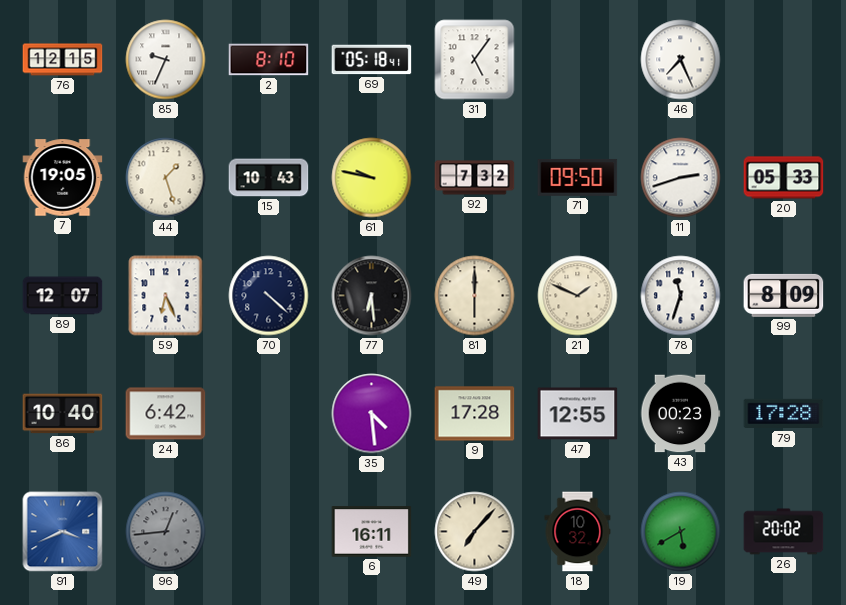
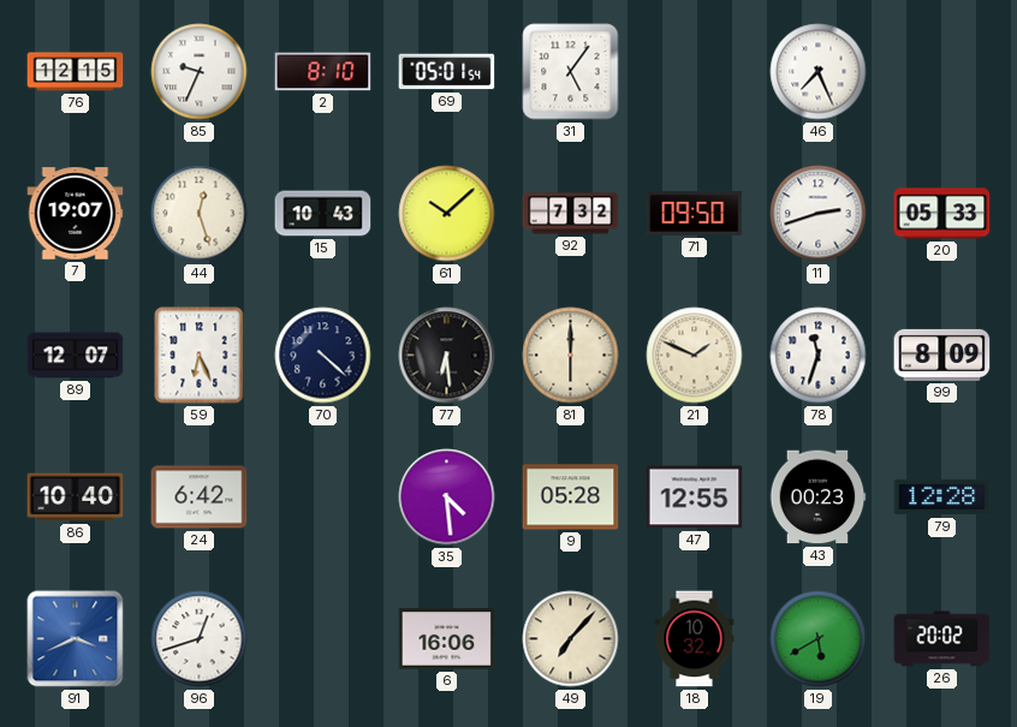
69: 05:18 -> 05:01 (447, 72)
7: 19:05 -> 19:07 (76, 214)
44: 1:27 -> 12:27 (200, 214)
61: 9:47 -> 10:08 (447, 214)
9: 17:28 -> 05:28 (571, 497)
79: 17:28 -> 12:28 (942, 497)
96: 12:44 -> 12:42 (200, 639)
96 dial: grey -> white (200, 639)
6: 16:11 -> 16:06 (447, 639)
